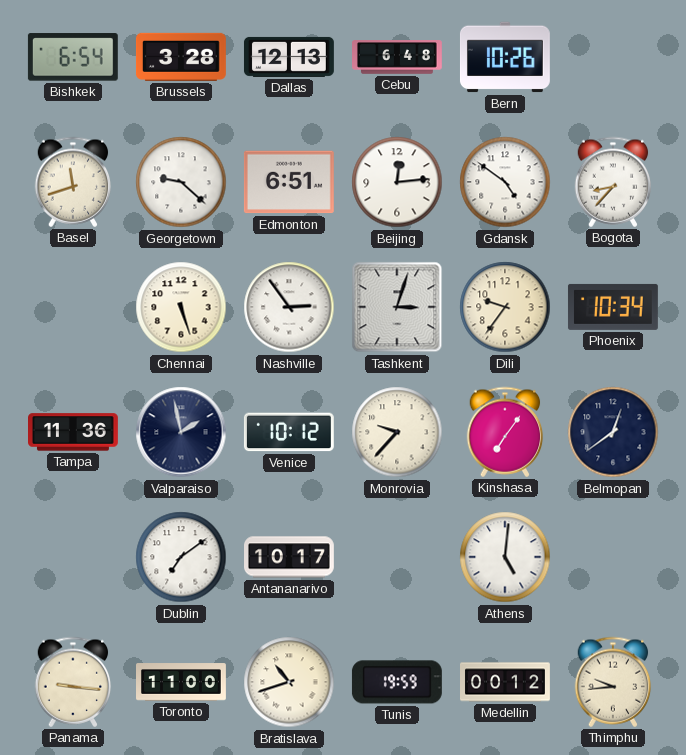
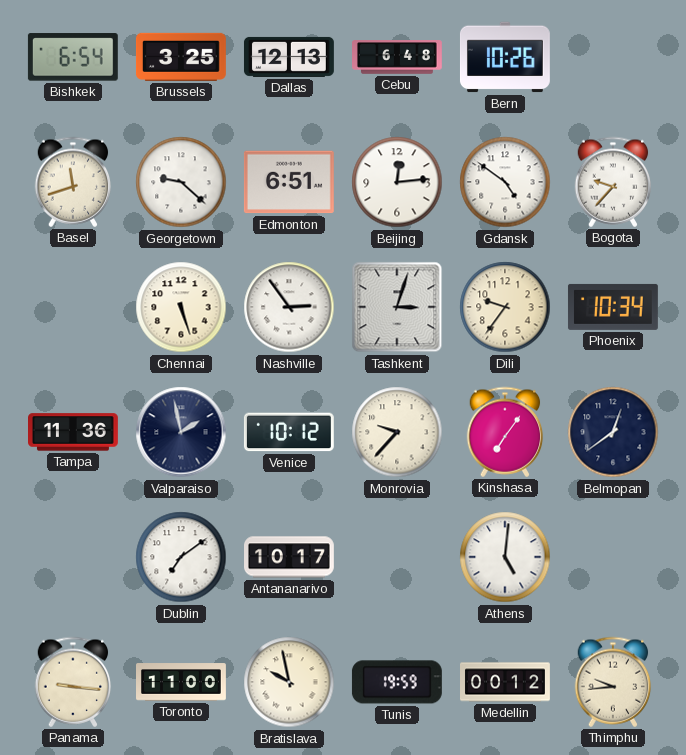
Brussels: 3:28 -> 3:25 (181, 57)
Bogota: 8:37 -> 9:37 (613, 182)
Bratislava: 10:42 -> 9:58 (289, 682)
